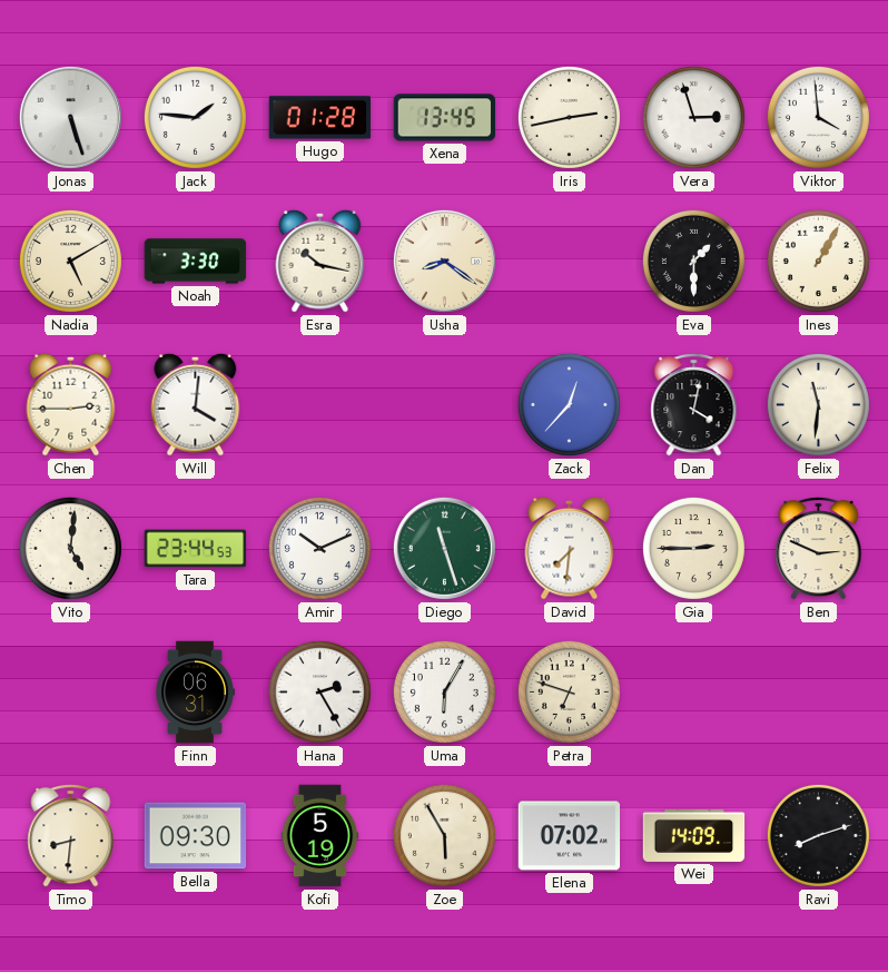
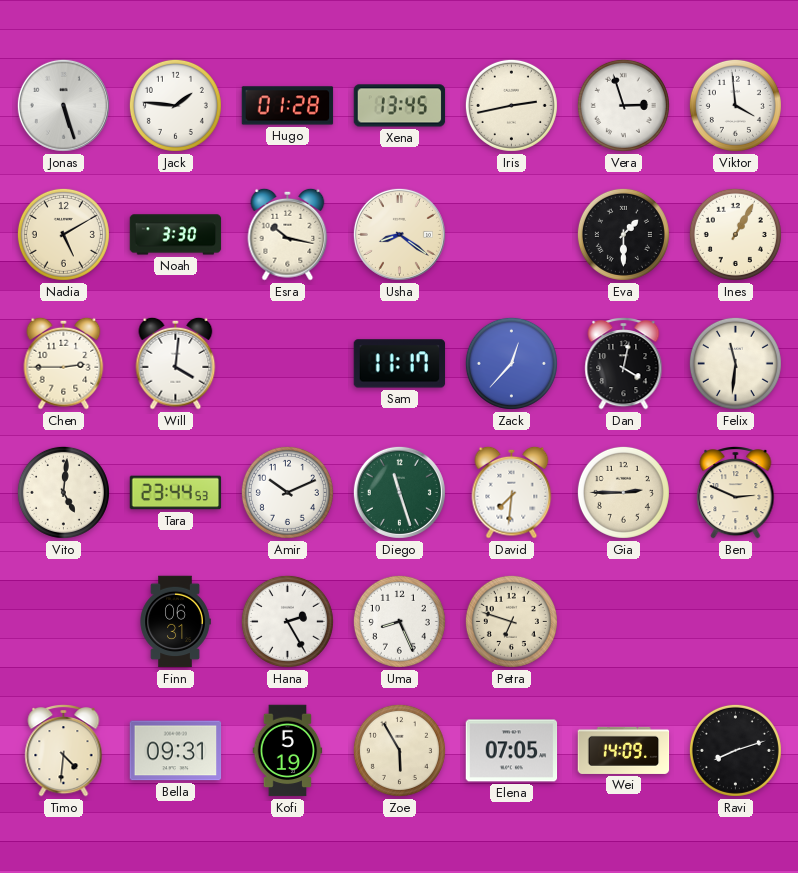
Sam: none -> 11:17 (400, 364)
Uma: 6:05 -> 8:26 (399, 621)
Timo: 8:31 -> 4:31 (64, 751)
Bella: 09:30 -> 09:31 (176, 751)
Elena: 07:02 -> 07:05 (512, 751)
